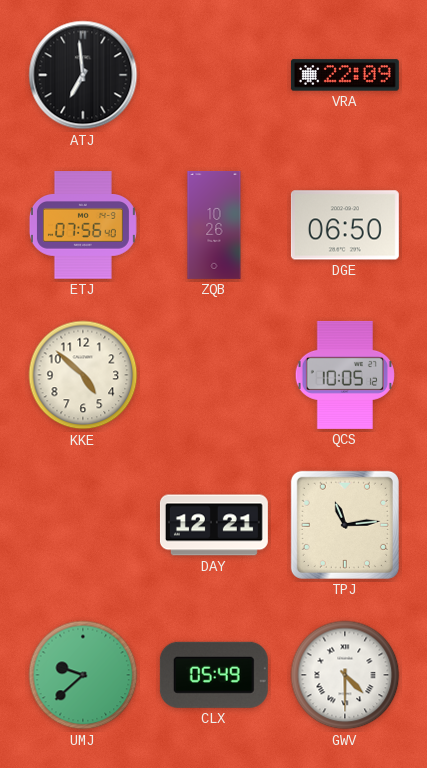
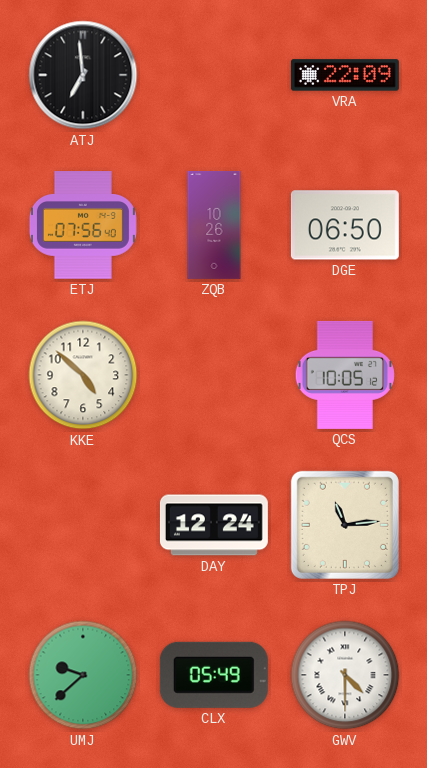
DAY: 12:21 -> 12:24 (214, 525)
